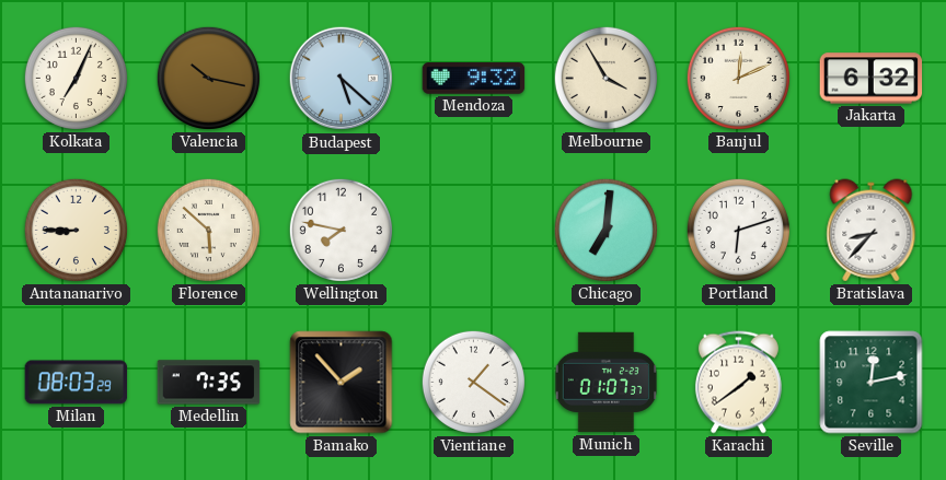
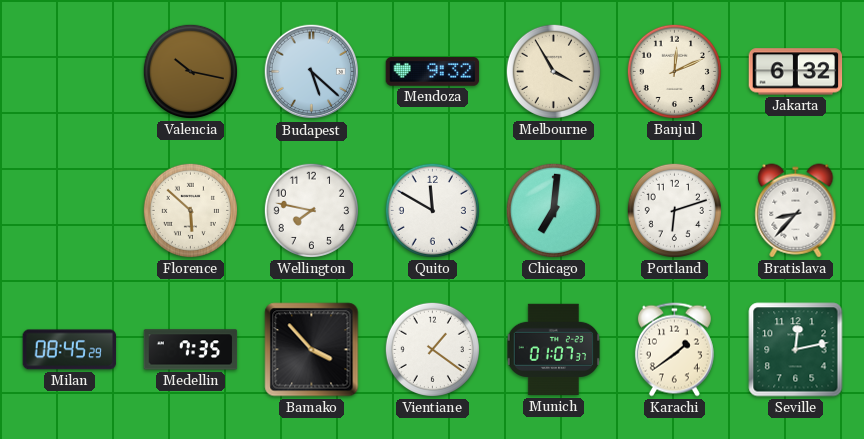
Kolkata: 7:04 -> none (76, 78)
Antananarivo: 8:45 -> none (76, 230)
Quito: none -> 11:50 (432, 210)
Milan: 08:03 -> 08:45 (70, 350)
Bamako: 1:53 -> 3:53 (312, 350)
